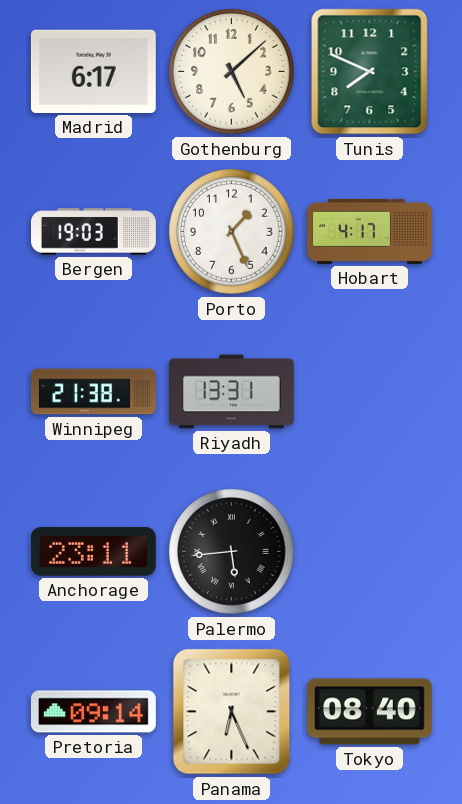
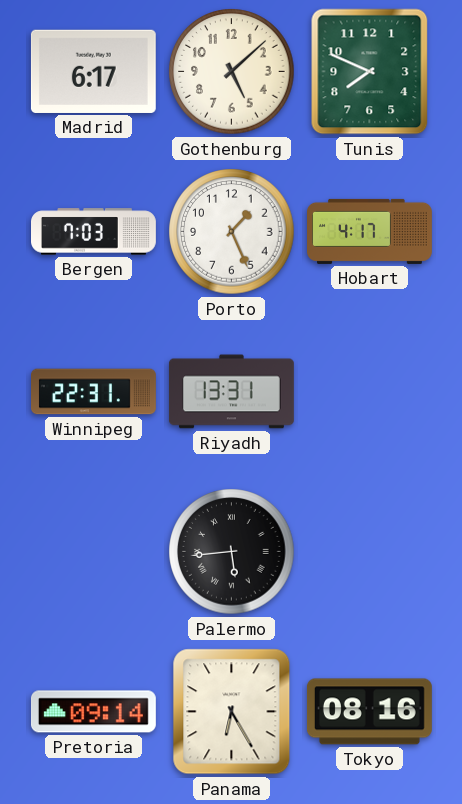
Bergen: 19:03 -> 7:03 (94, 232)
Winnipeg: 21:38 -> 22:31 (94, 392)
Anchorage: 23:11 -> none (93, 552)
Panama: 6:26 -> 6:25 (232, 712)
Tokyo: 08:40 -> 08:16 (369, 712)
